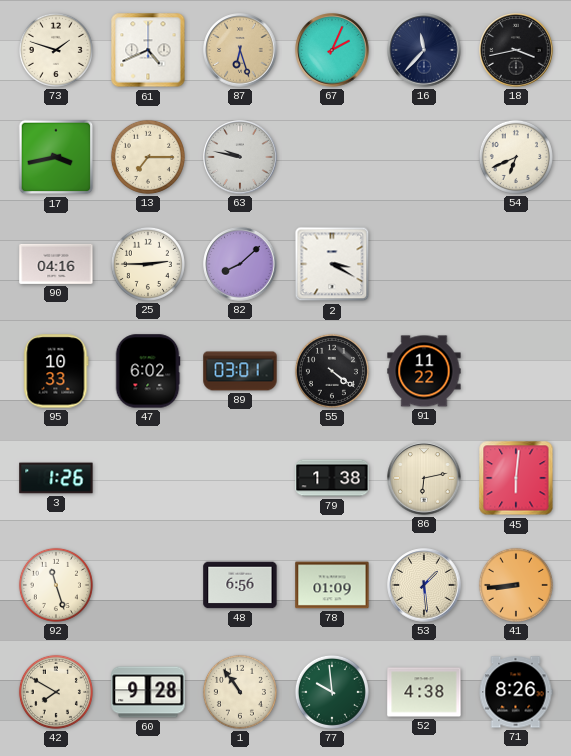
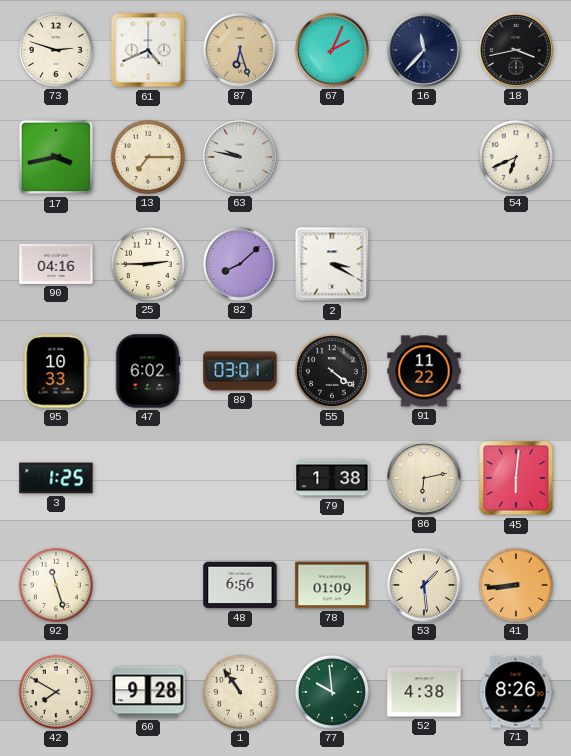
73: 1:48 -> 2:48 (56, 50)
3: 1:26 -> 1:25 (56, 478)
